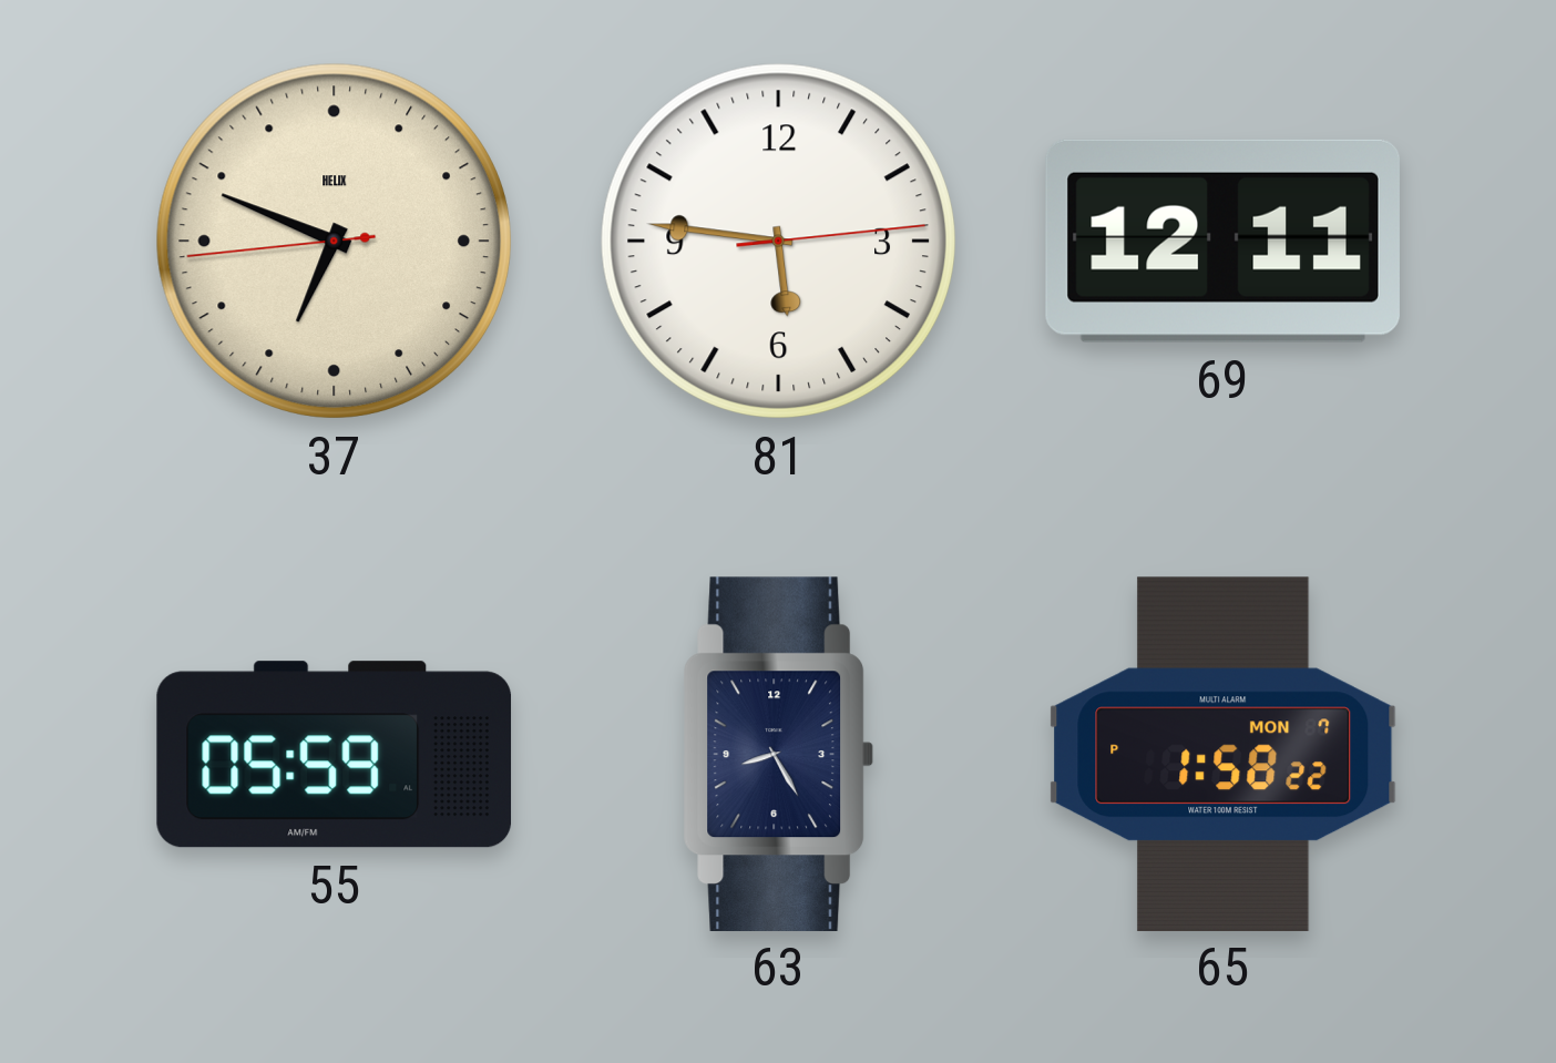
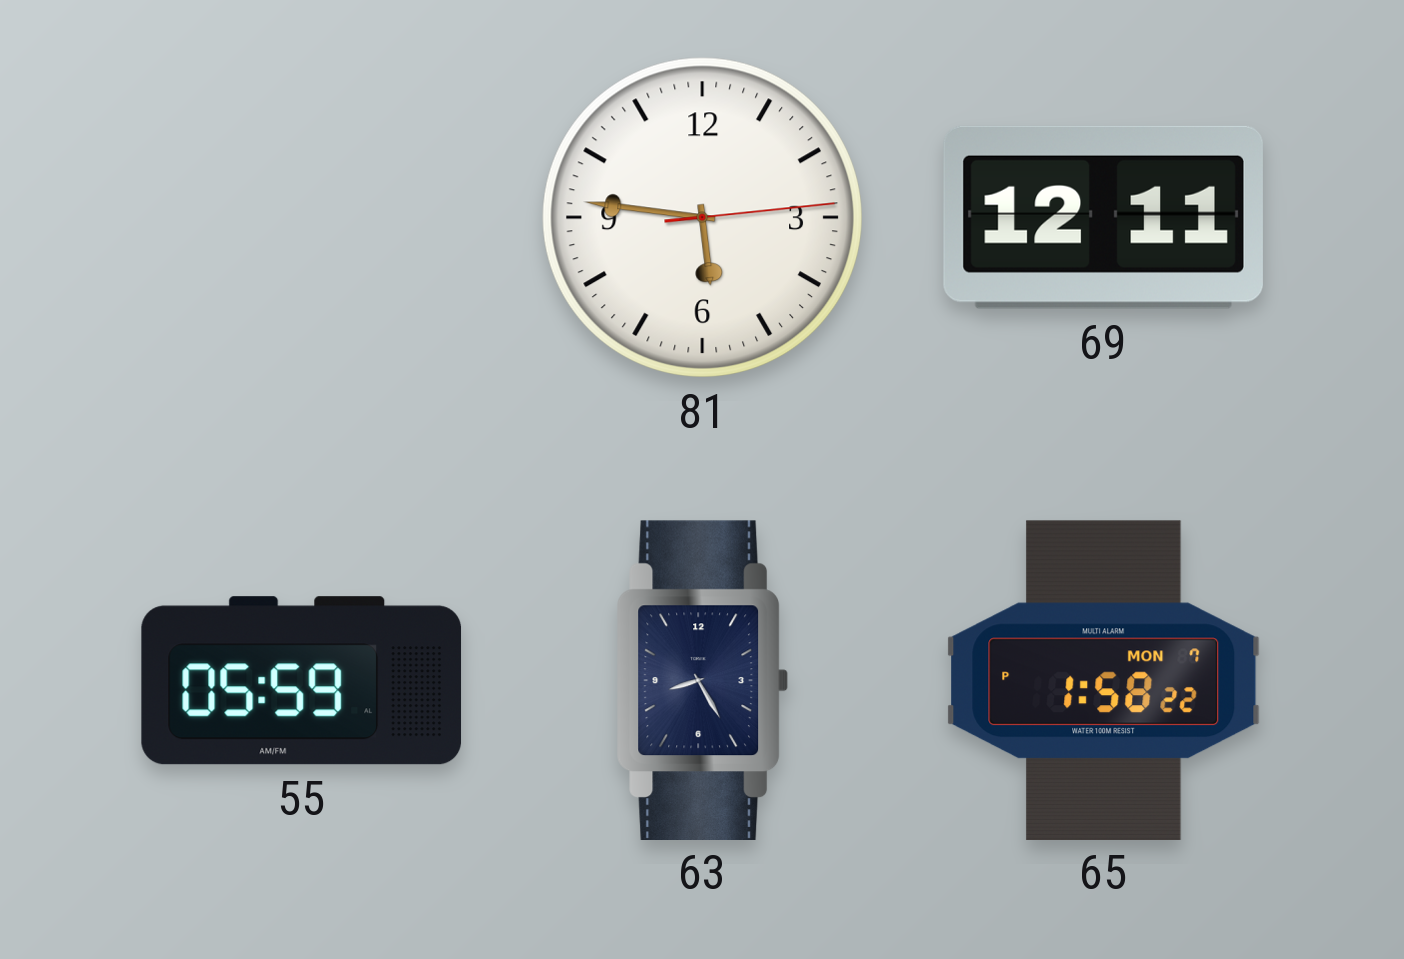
37: 6:48 -> none (334, 241)
